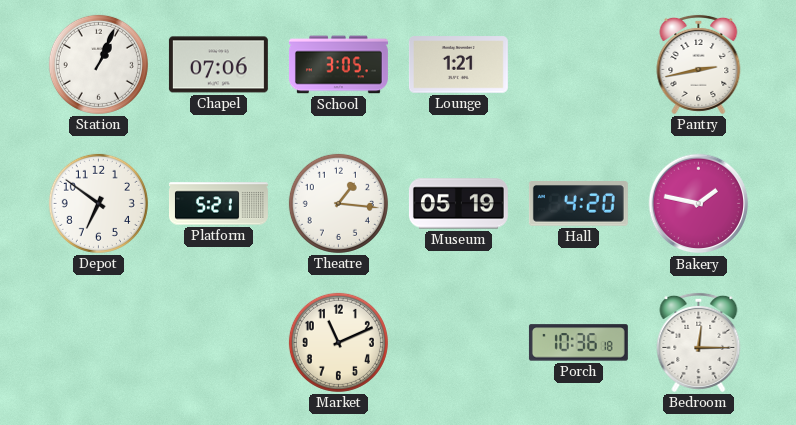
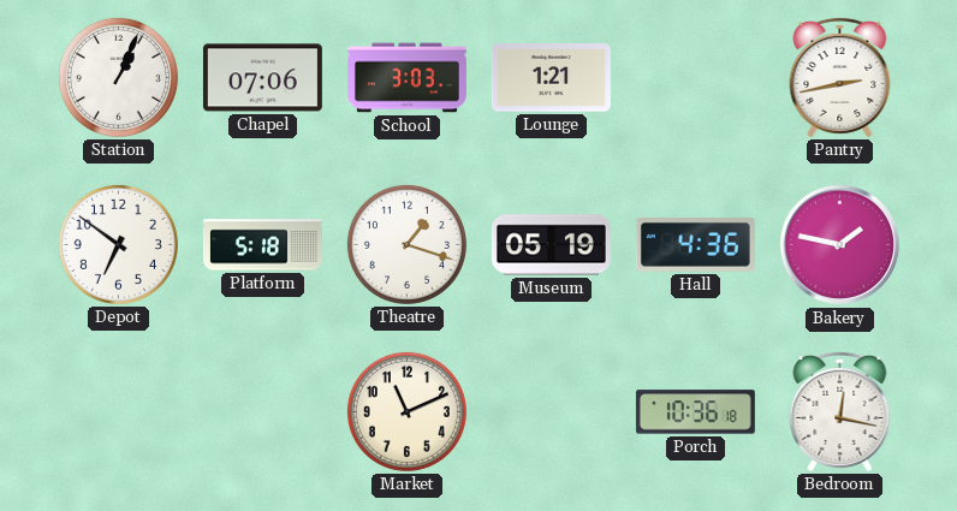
School: 3:05 -> 3:03 (406, 78)
Platform: 5:21 -> 5:18 (262, 245)
Theatre: 1:16 -> 1:18 (406, 244)
Hall: 4:20 -> 4:36 (695, 245)
Bedroom: 12:15 -> 12:17 (840, 411)
